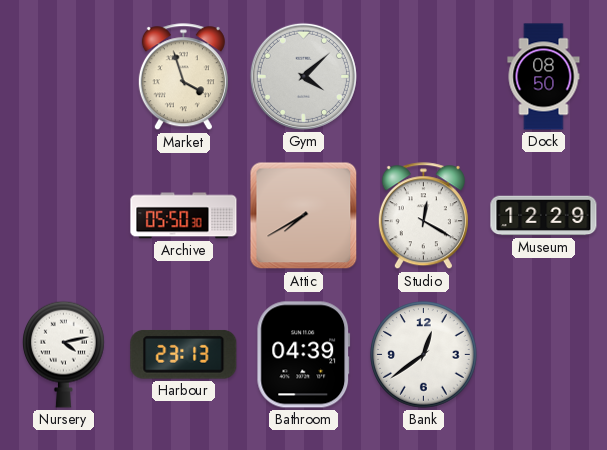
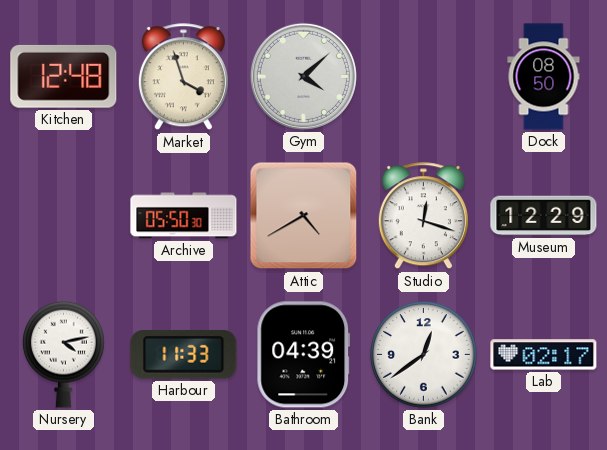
Kitchen: none -> 12:48 (64, 76)
Attic: 7:40 -> 4:40 (304, 216)
Studio: 12:20 -> 12:18 (423, 216)
Harbour: 23:13 -> 11:33 (184, 354)
Lab: none -> 02:17 (544, 355)
